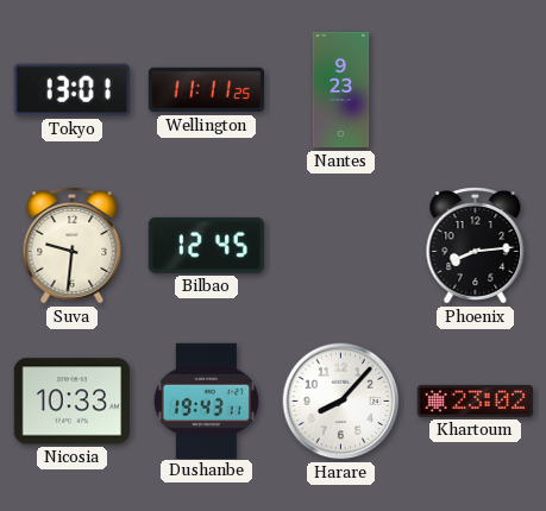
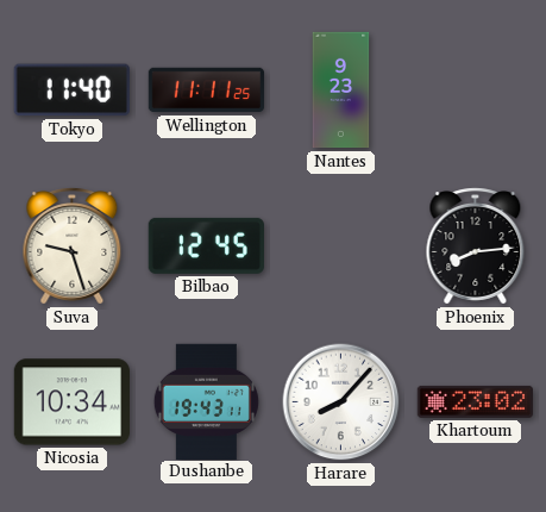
Tokyo: 13:01 -> 11:40 (71, 90)
Suva: 9:31 -> 9:27 (73, 246)
Nicosia: 10:33 -> 10:34 (71, 402)
